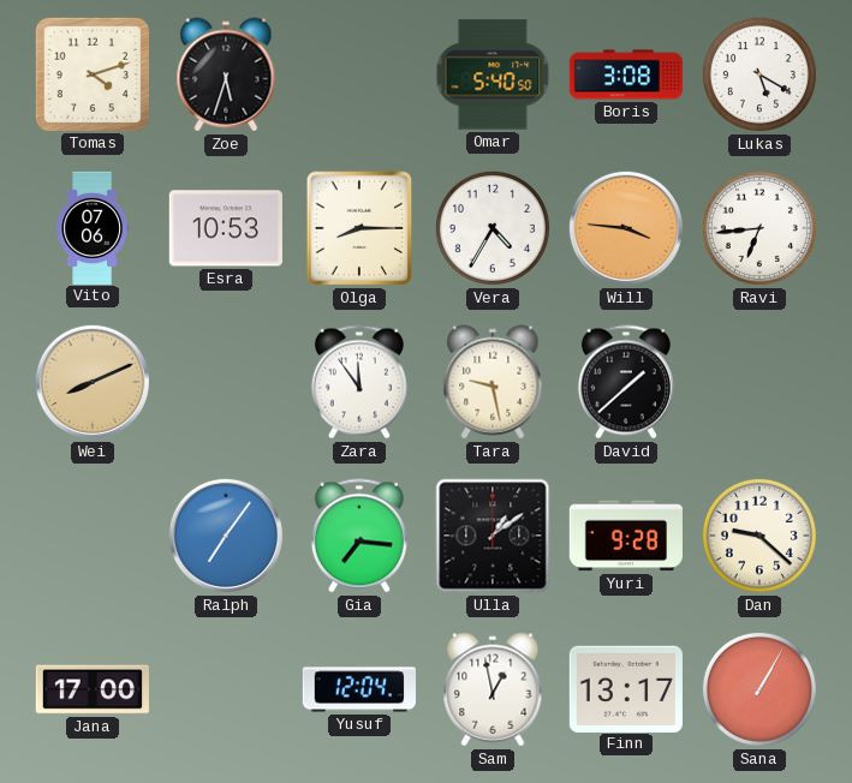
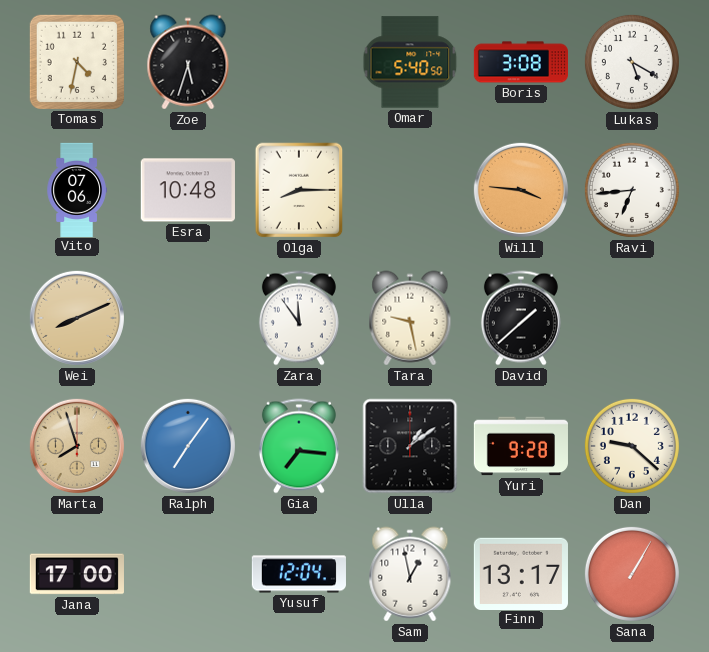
Tomas: 4:12 -> 4:32 (77, 62)
Esra: 10:53 -> 10:48 (188, 190)
Vera: 4:35 -> none (493, 228)
Marta: none -> 7:57 (77, 446)
